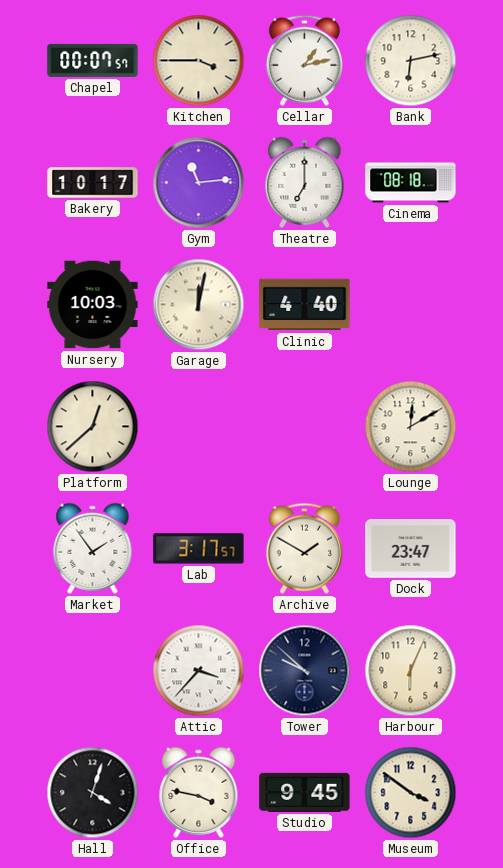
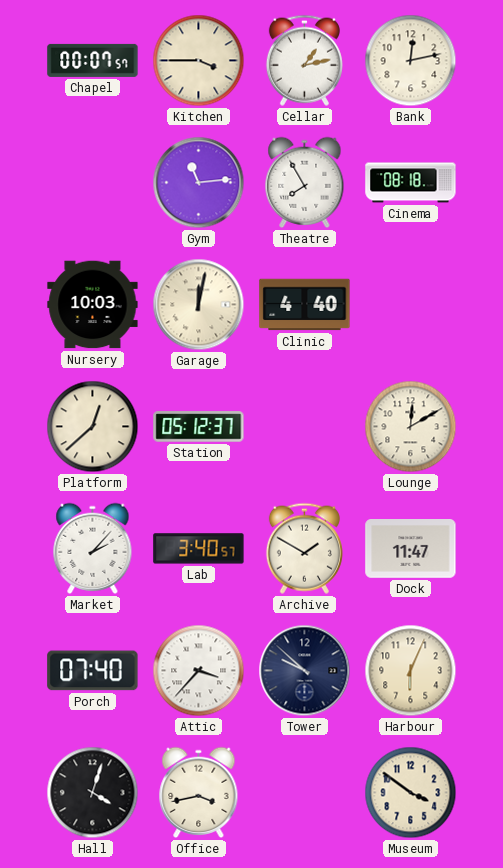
Bank: 6:13 -> 12:13 (411, 61)
Bakery: 10:17 -> none (93, 183)
Theatre: 7:00 -> 7:55 (305, 182)
Station: none -> 05:12 (199, 427)
Market: 1:54 -> 2:07 (93, 548)
Lab: 3:17 -> 3:40 (199, 549)
Dock: 23:47 -> 11:47 (411, 549)
Porch: none -> 07:40 (93, 671)
Office: 3:47 -> 3:43 (199, 792)
Studio: 9:45 -> none (305, 792)
